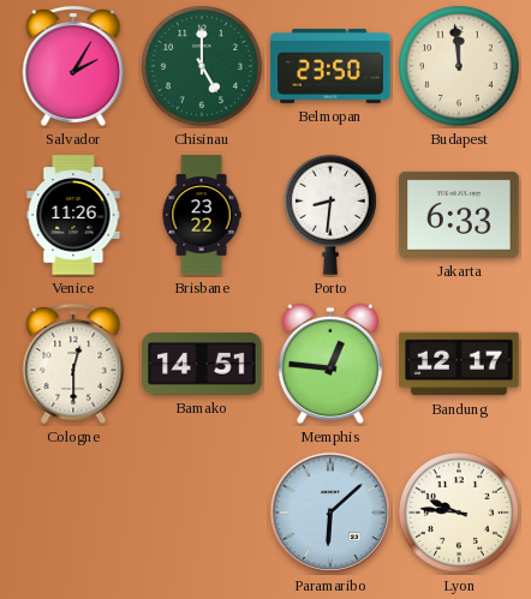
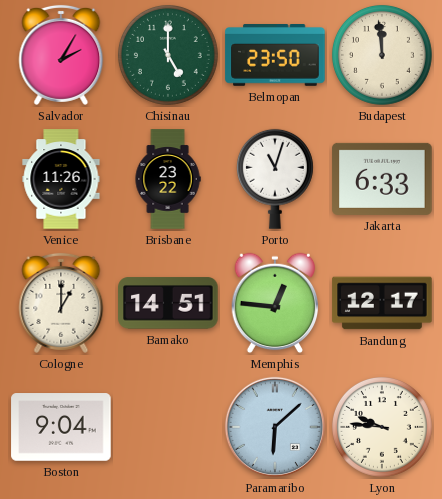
Porto: 8:31 -> 11:03 (275, 179)
Cologne: 12:30 -> 1:00 (61, 303)
Boston: none -> 9:04 (61, 427)
